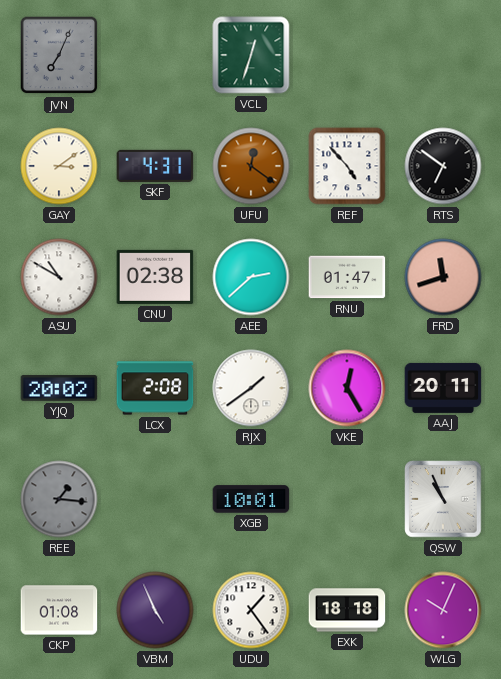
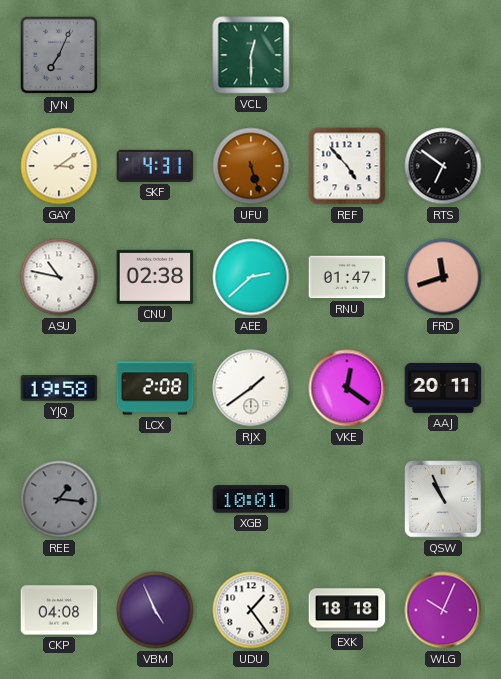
VCL: 12:33 -> 12:30 (251, 55)
UFU: 12:21 -> 5:27 (251, 166)
ASU: 10:50 -> 10:47 (59, 277)
YJQ: 20:02 -> 19:58 (59, 388)
VKE: 12:25 -> 12:21 (347, 388)
CKP: 01:08 -> 04:08 (59, 610)
